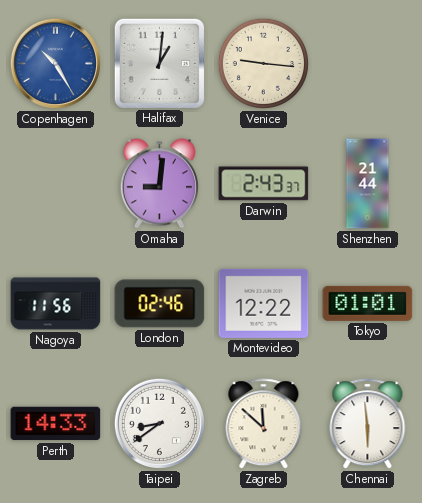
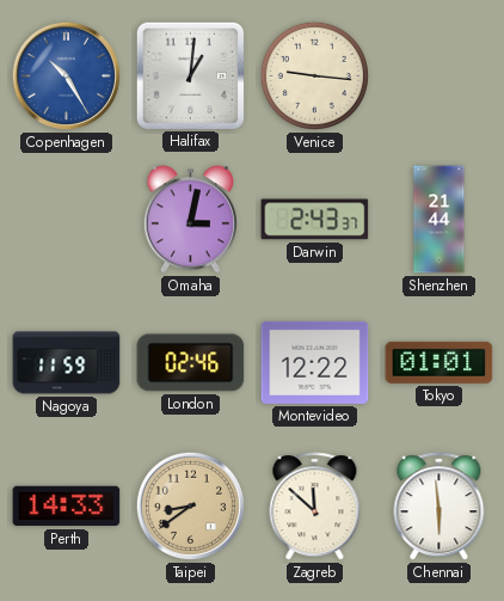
Omaha: 9:01 -> 3:02 (190, 220)
Nagoya: 11:56 -> 11:59 (67, 363)
Taipei dial: white -> champagne (190, 505)
